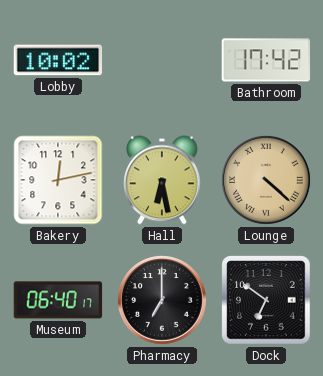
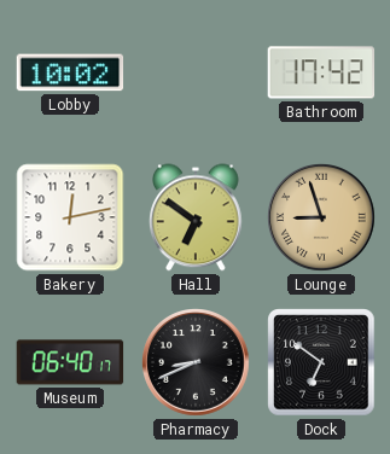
Hall: 6:28 -> 6:51 (197, 217)
Lounge: 4:22 -> 8:57 (322, 219)
Pharmacy: 7:00 -> 8:41 (197, 363)
